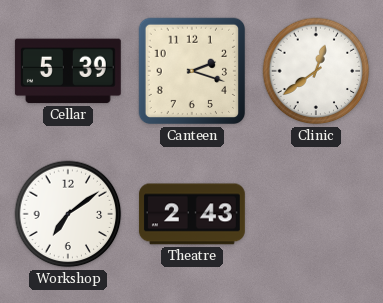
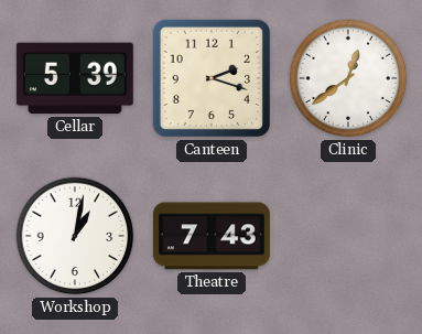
Workshop: 7:09 -> 1:02 (75, 236)
Theatre: 2:43 -> 7:43 (212, 236)
